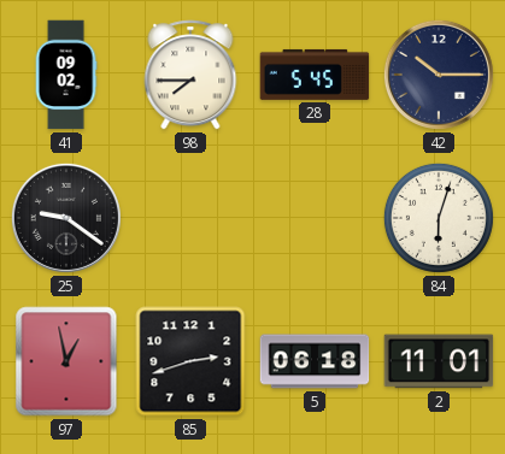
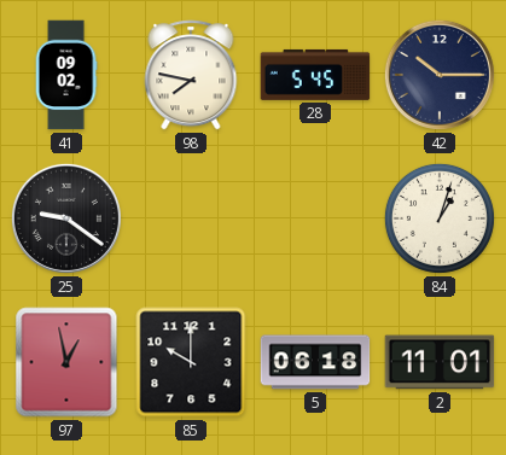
98: 7:45 -> 7:47 (191, 75)
84: 6:03 -> 1:03 (440, 218)
85: 2:42 -> 10:00 (191, 362)
